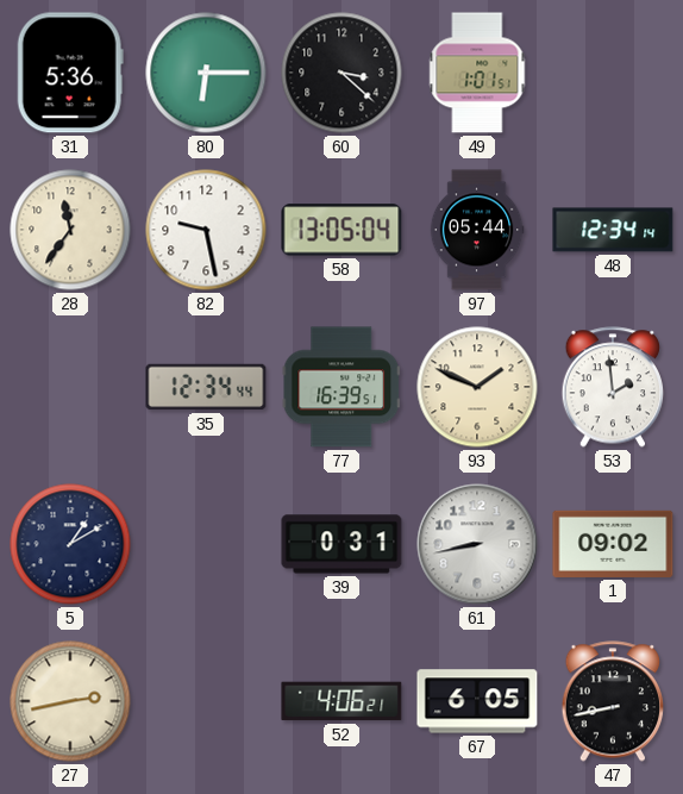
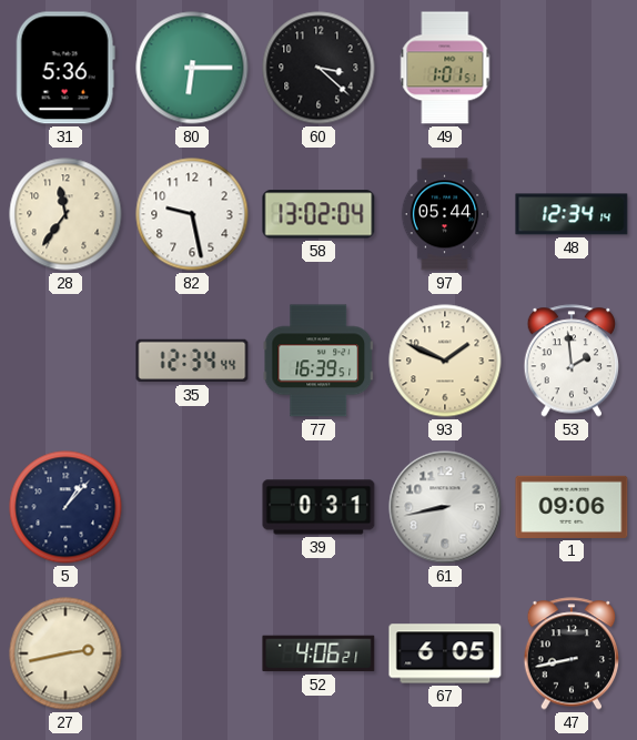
58: 13:05 -> 13:02 (318, 214)
5: 1:10 -> 1:07 (65, 507)
1: 09:02 -> 09:06 (572, 507)
